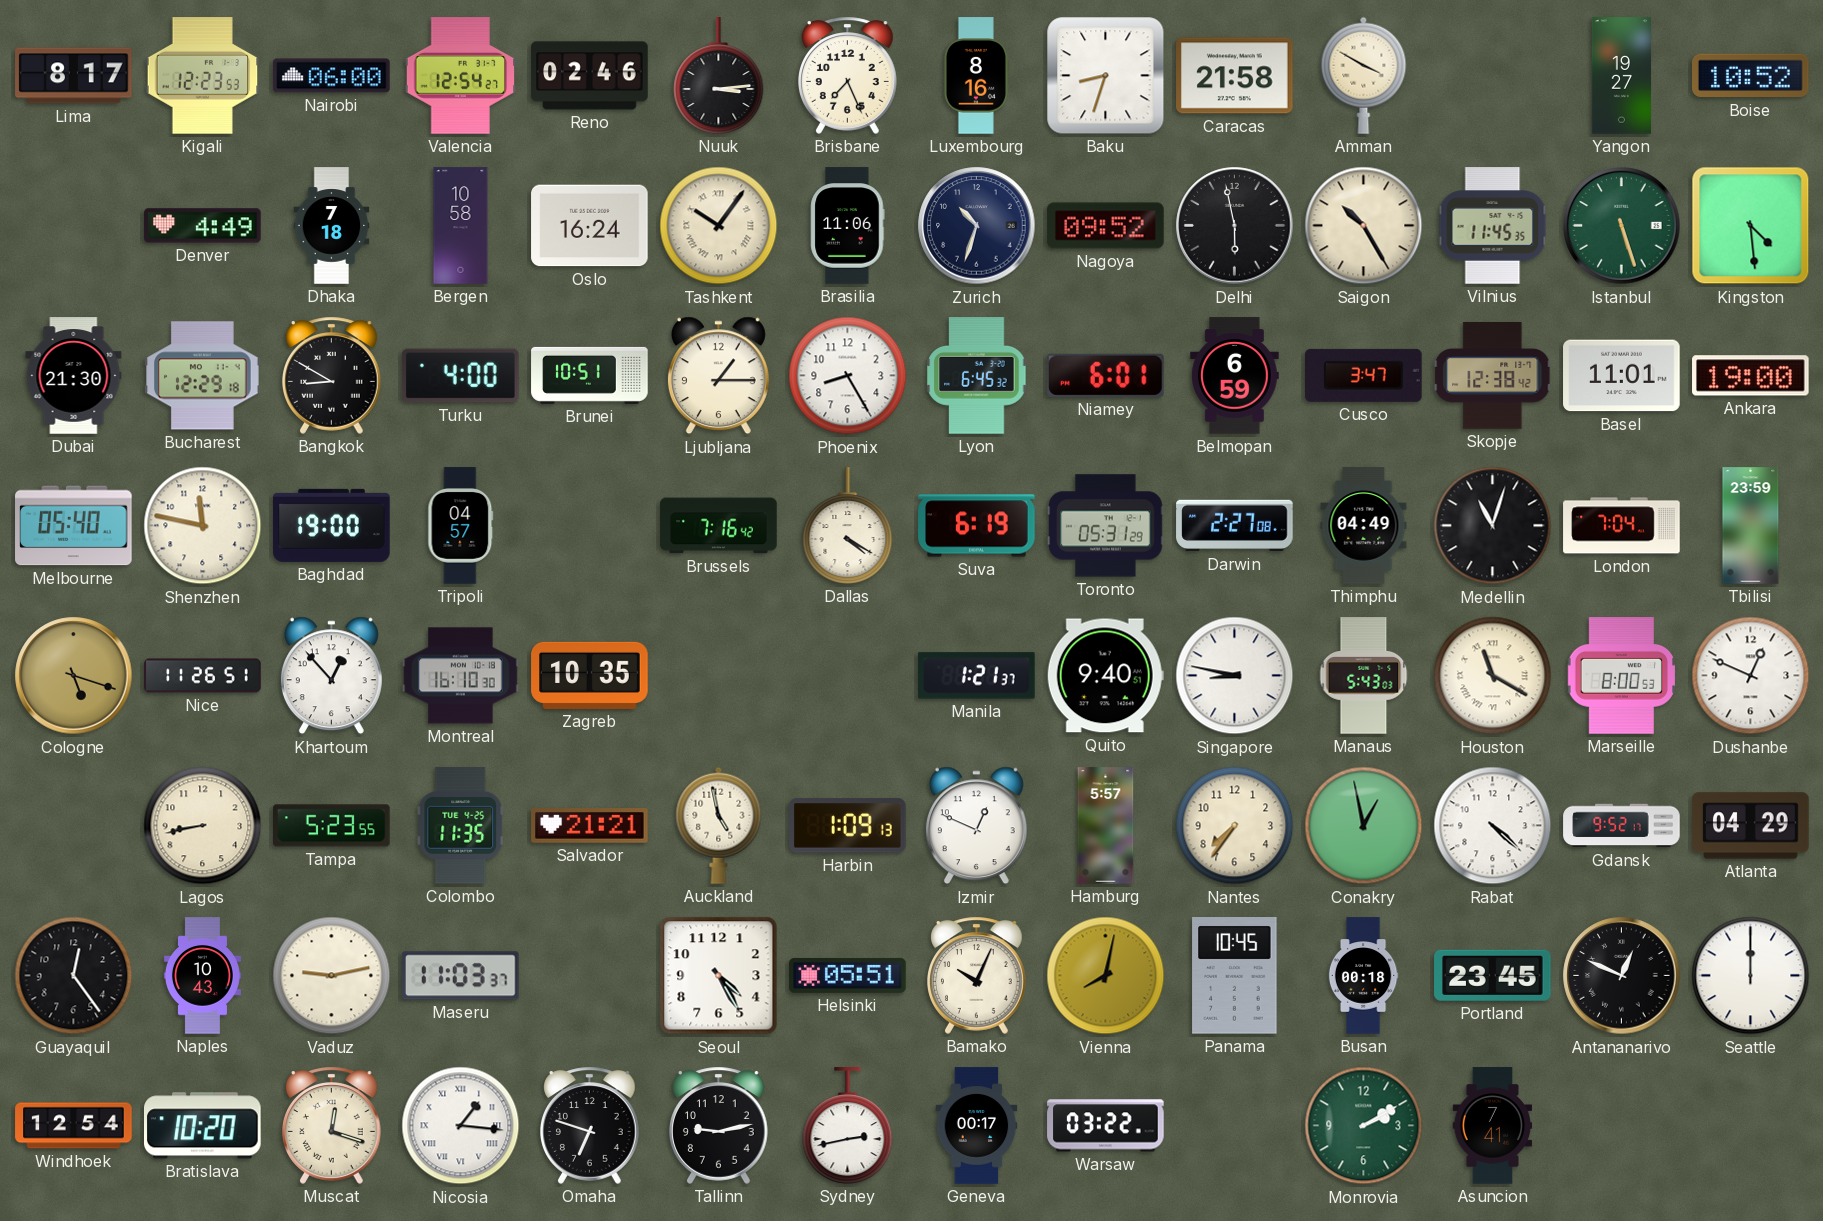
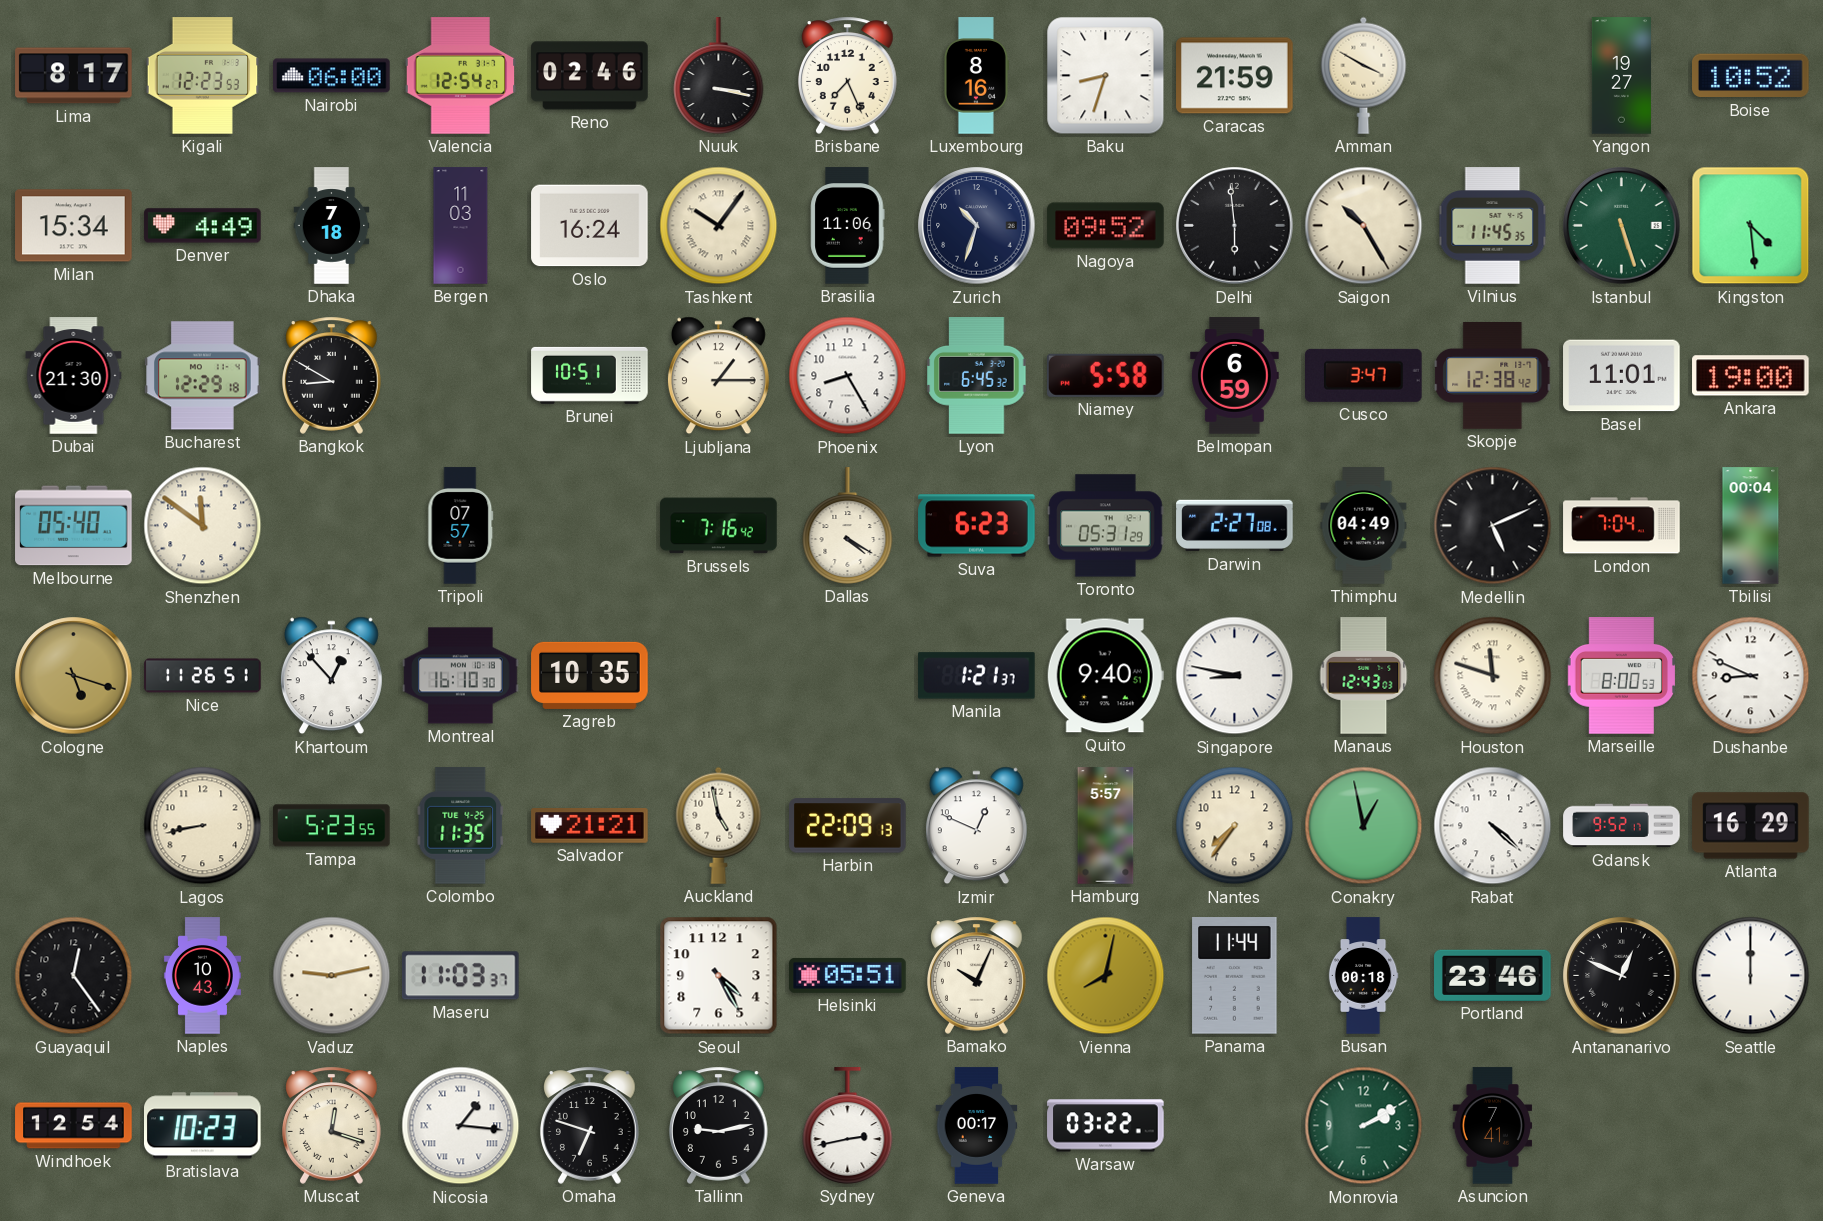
Nuuk: 3:14 -> 3:17 (719, 76)
Caracas: 21:58 -> 21:59 (1235, 76)
Milan: none -> 15:34 (74, 226)
Bergen: 10:58 -> 11:03 (461, 226)
Delhi: 5:58 -> 5:59 (1235, 226)
Turku: 4:00 -> none (461, 376)
Niamey: 6:01 -> 5:58 (1105, 375)
Shenzhen: 11:47 -> 11:51 (203, 526)
Baghdad: 19:00 -> none (332, 525)
Tripoli: 04:57 -> 07:57 (461, 526)
Suva: 6:19 -> 6:23 (977, 526)
Medellin: 11:03 -> 5:11 (1493, 526)
Tbilisi: 23:59 -> 00:04 (1751, 526)
Manaus: 5:43 -> 12:43 (1364, 676)
Houston: 11:20 -> 11:48 (1493, 676)
Dushanbe: 12:49 -> 8:49 (1751, 676)
Harbin: 1:09 -> 22:09 (848, 826)
Atlanta: 04:29 -> 16:29 (1751, 826)
Panama: 10:45 -> 11:44 (1235, 976)
Portland: 23:45 -> 23:46 (1493, 975)
Bratislava: 10:20 -> 10:23 (203, 1126)
